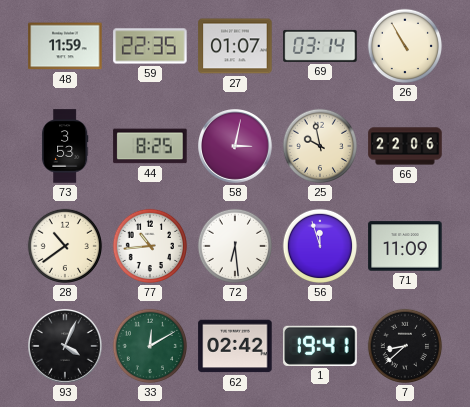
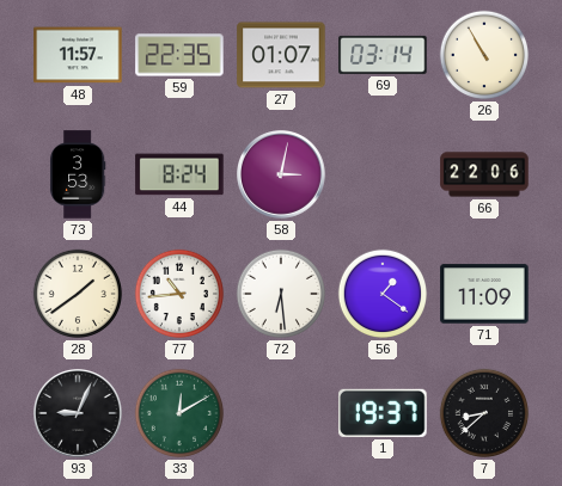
48: 11:59 -> 11:57 (78, 55)
44: 8:25 -> 8:24 (179, 174)
25: 9:58 -> none (320, 146)
28: 10:39 -> 1:39 (78, 294)
56: 11:57 -> 1:21 (383, 294)
93: 4:04 -> 9:04 (79, 414)
62: 02:42 -> none (235, 346)
1: 19:41 -> 19:37 (383, 413)
